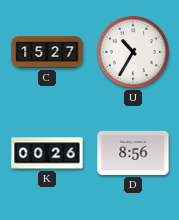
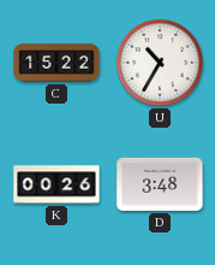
C: 15:27 -> 15:22 (56, 63)
D: 8:56 -> 3:48 (160, 184)
